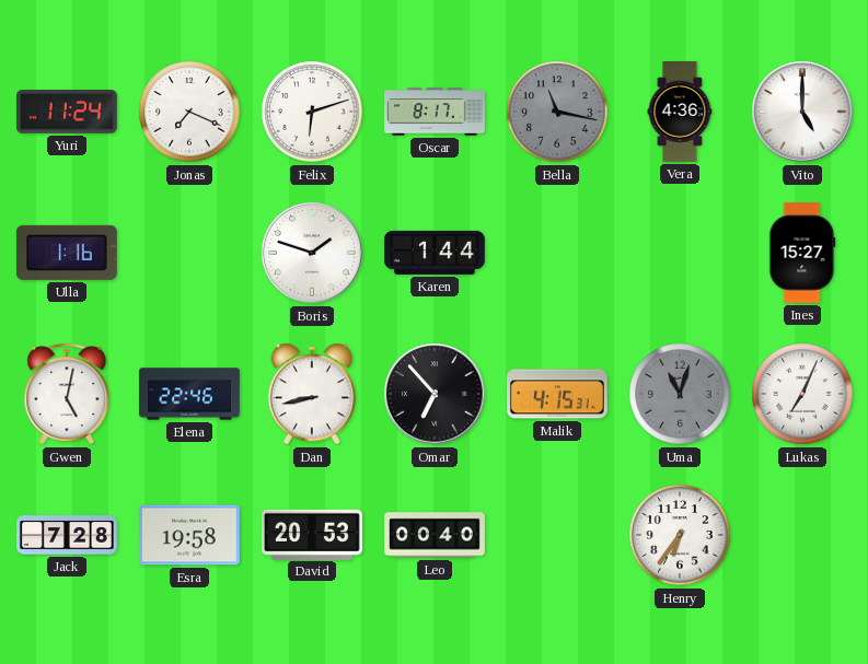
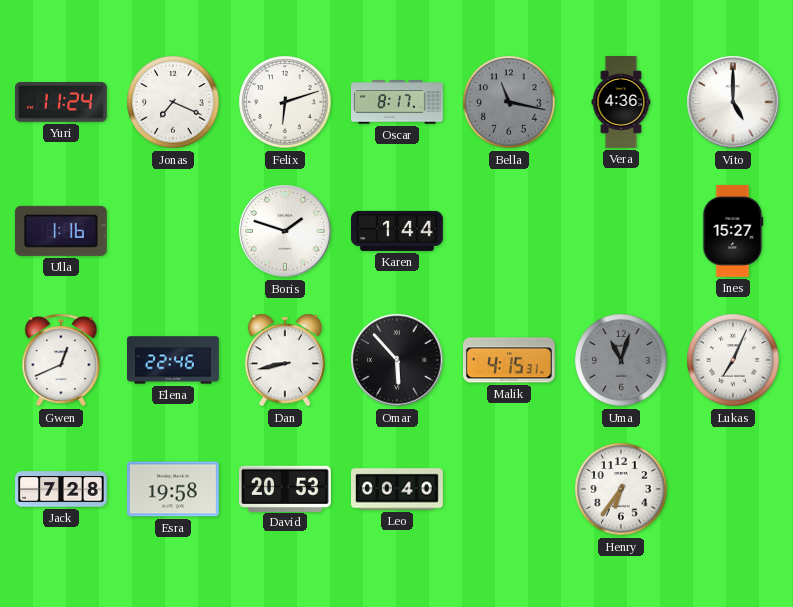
Gwen: 5:02 -> 12:41 (61, 360)
Omar: 6:53 -> 5:53 (397, 360)
